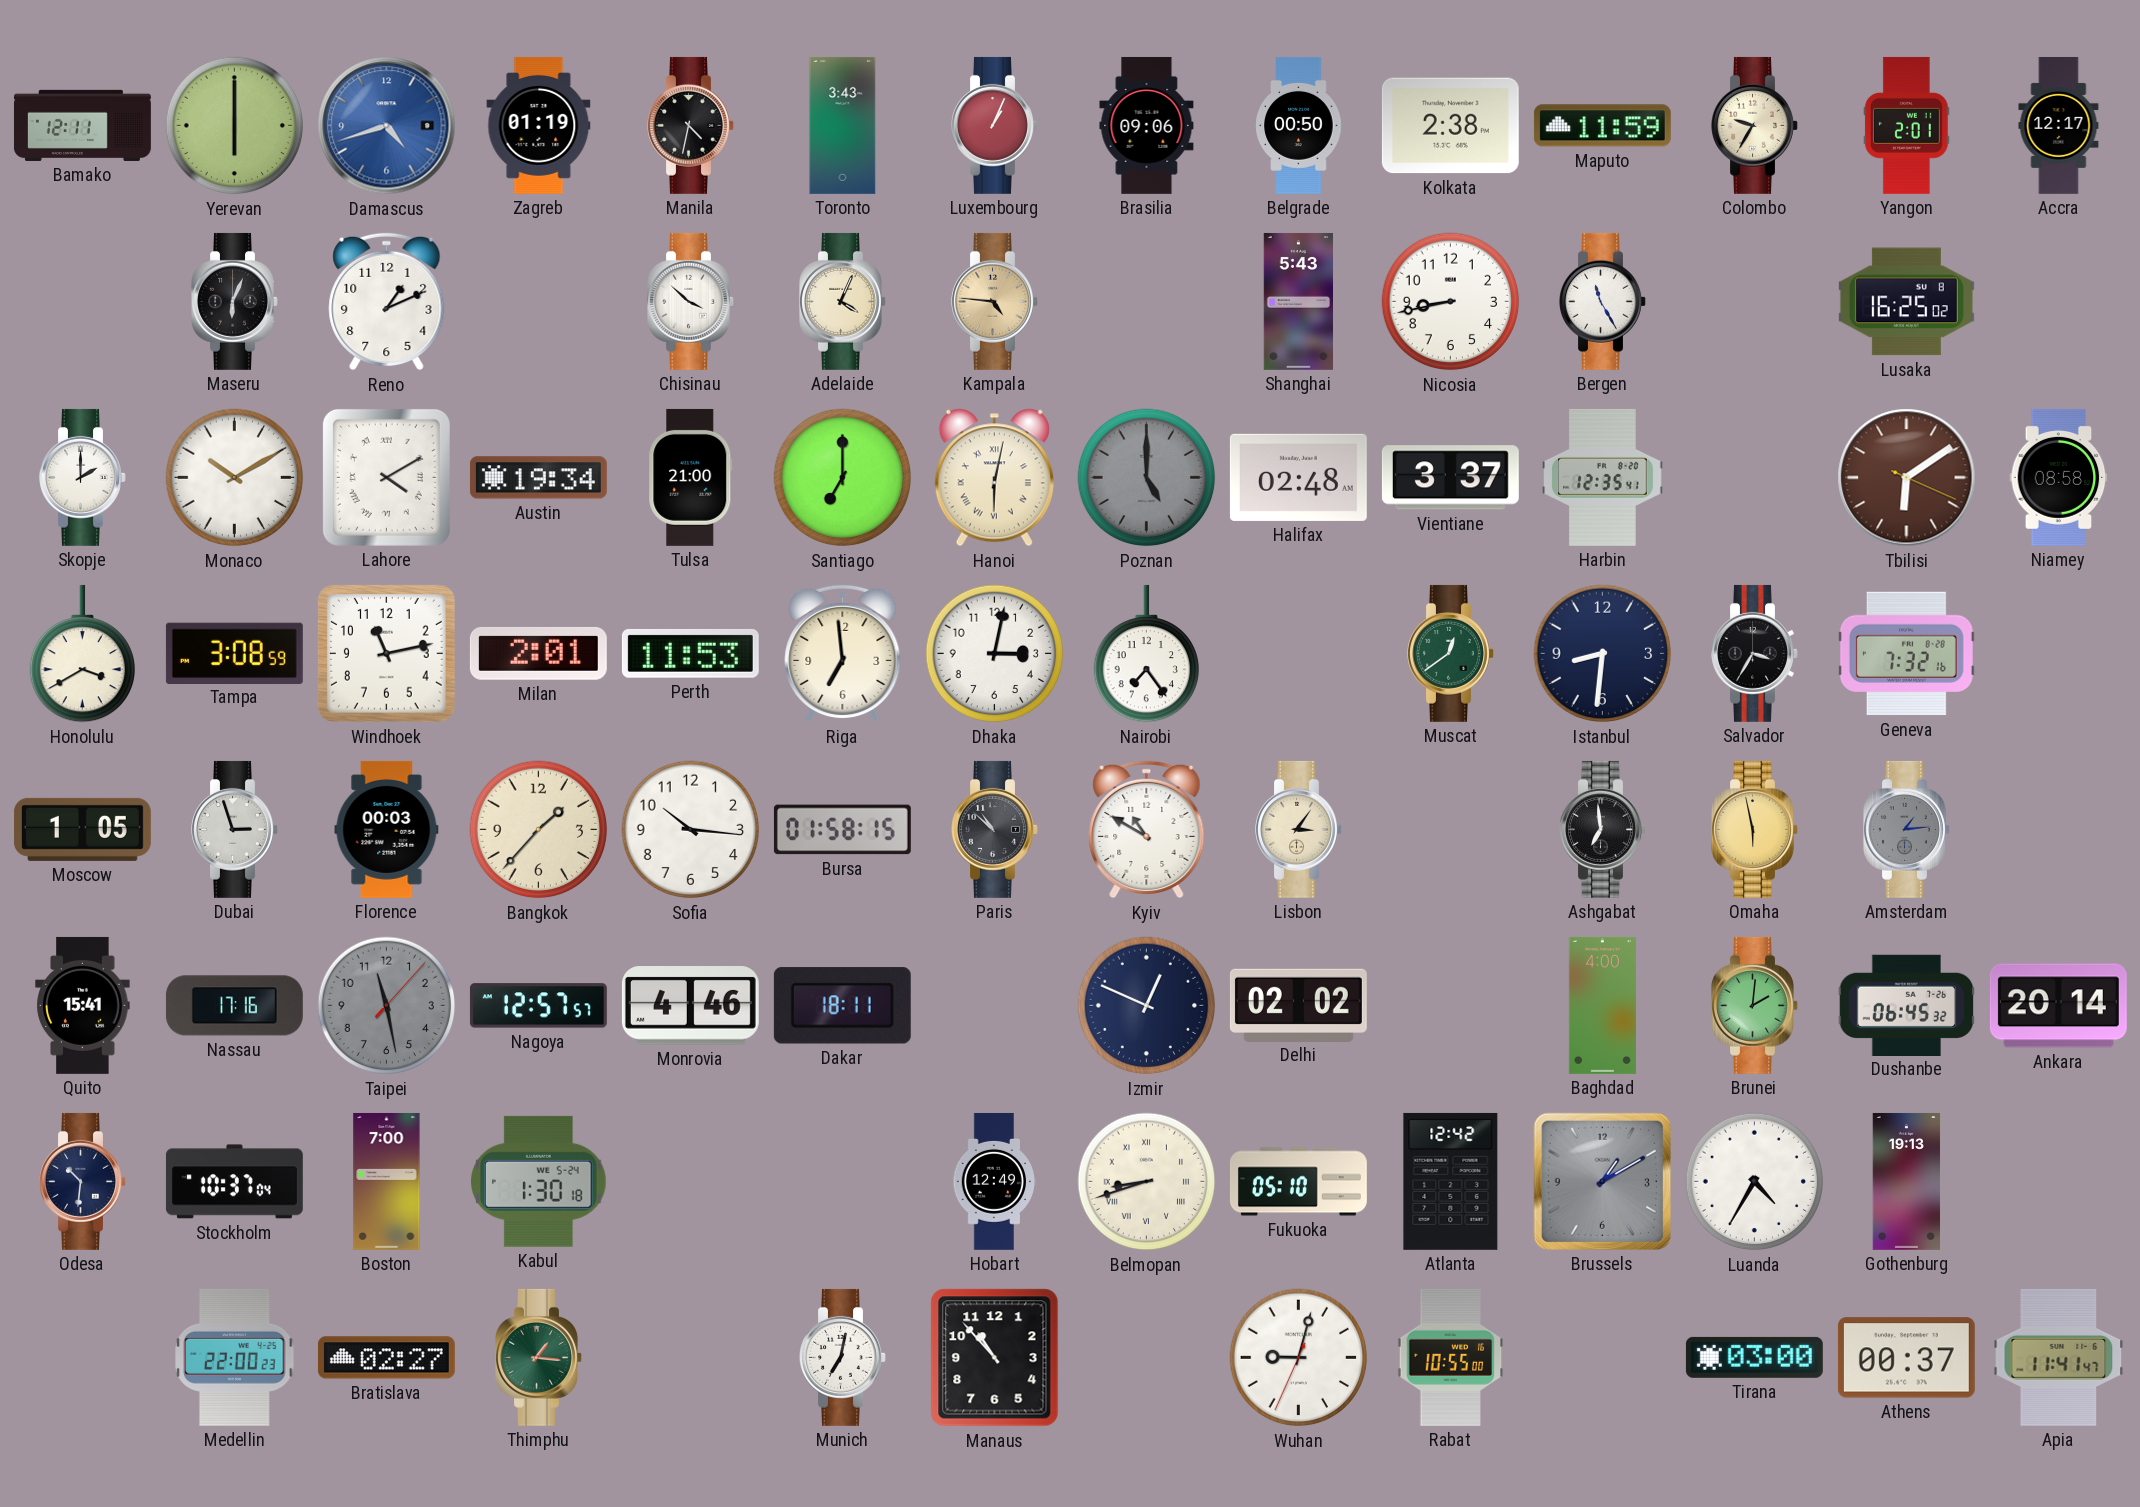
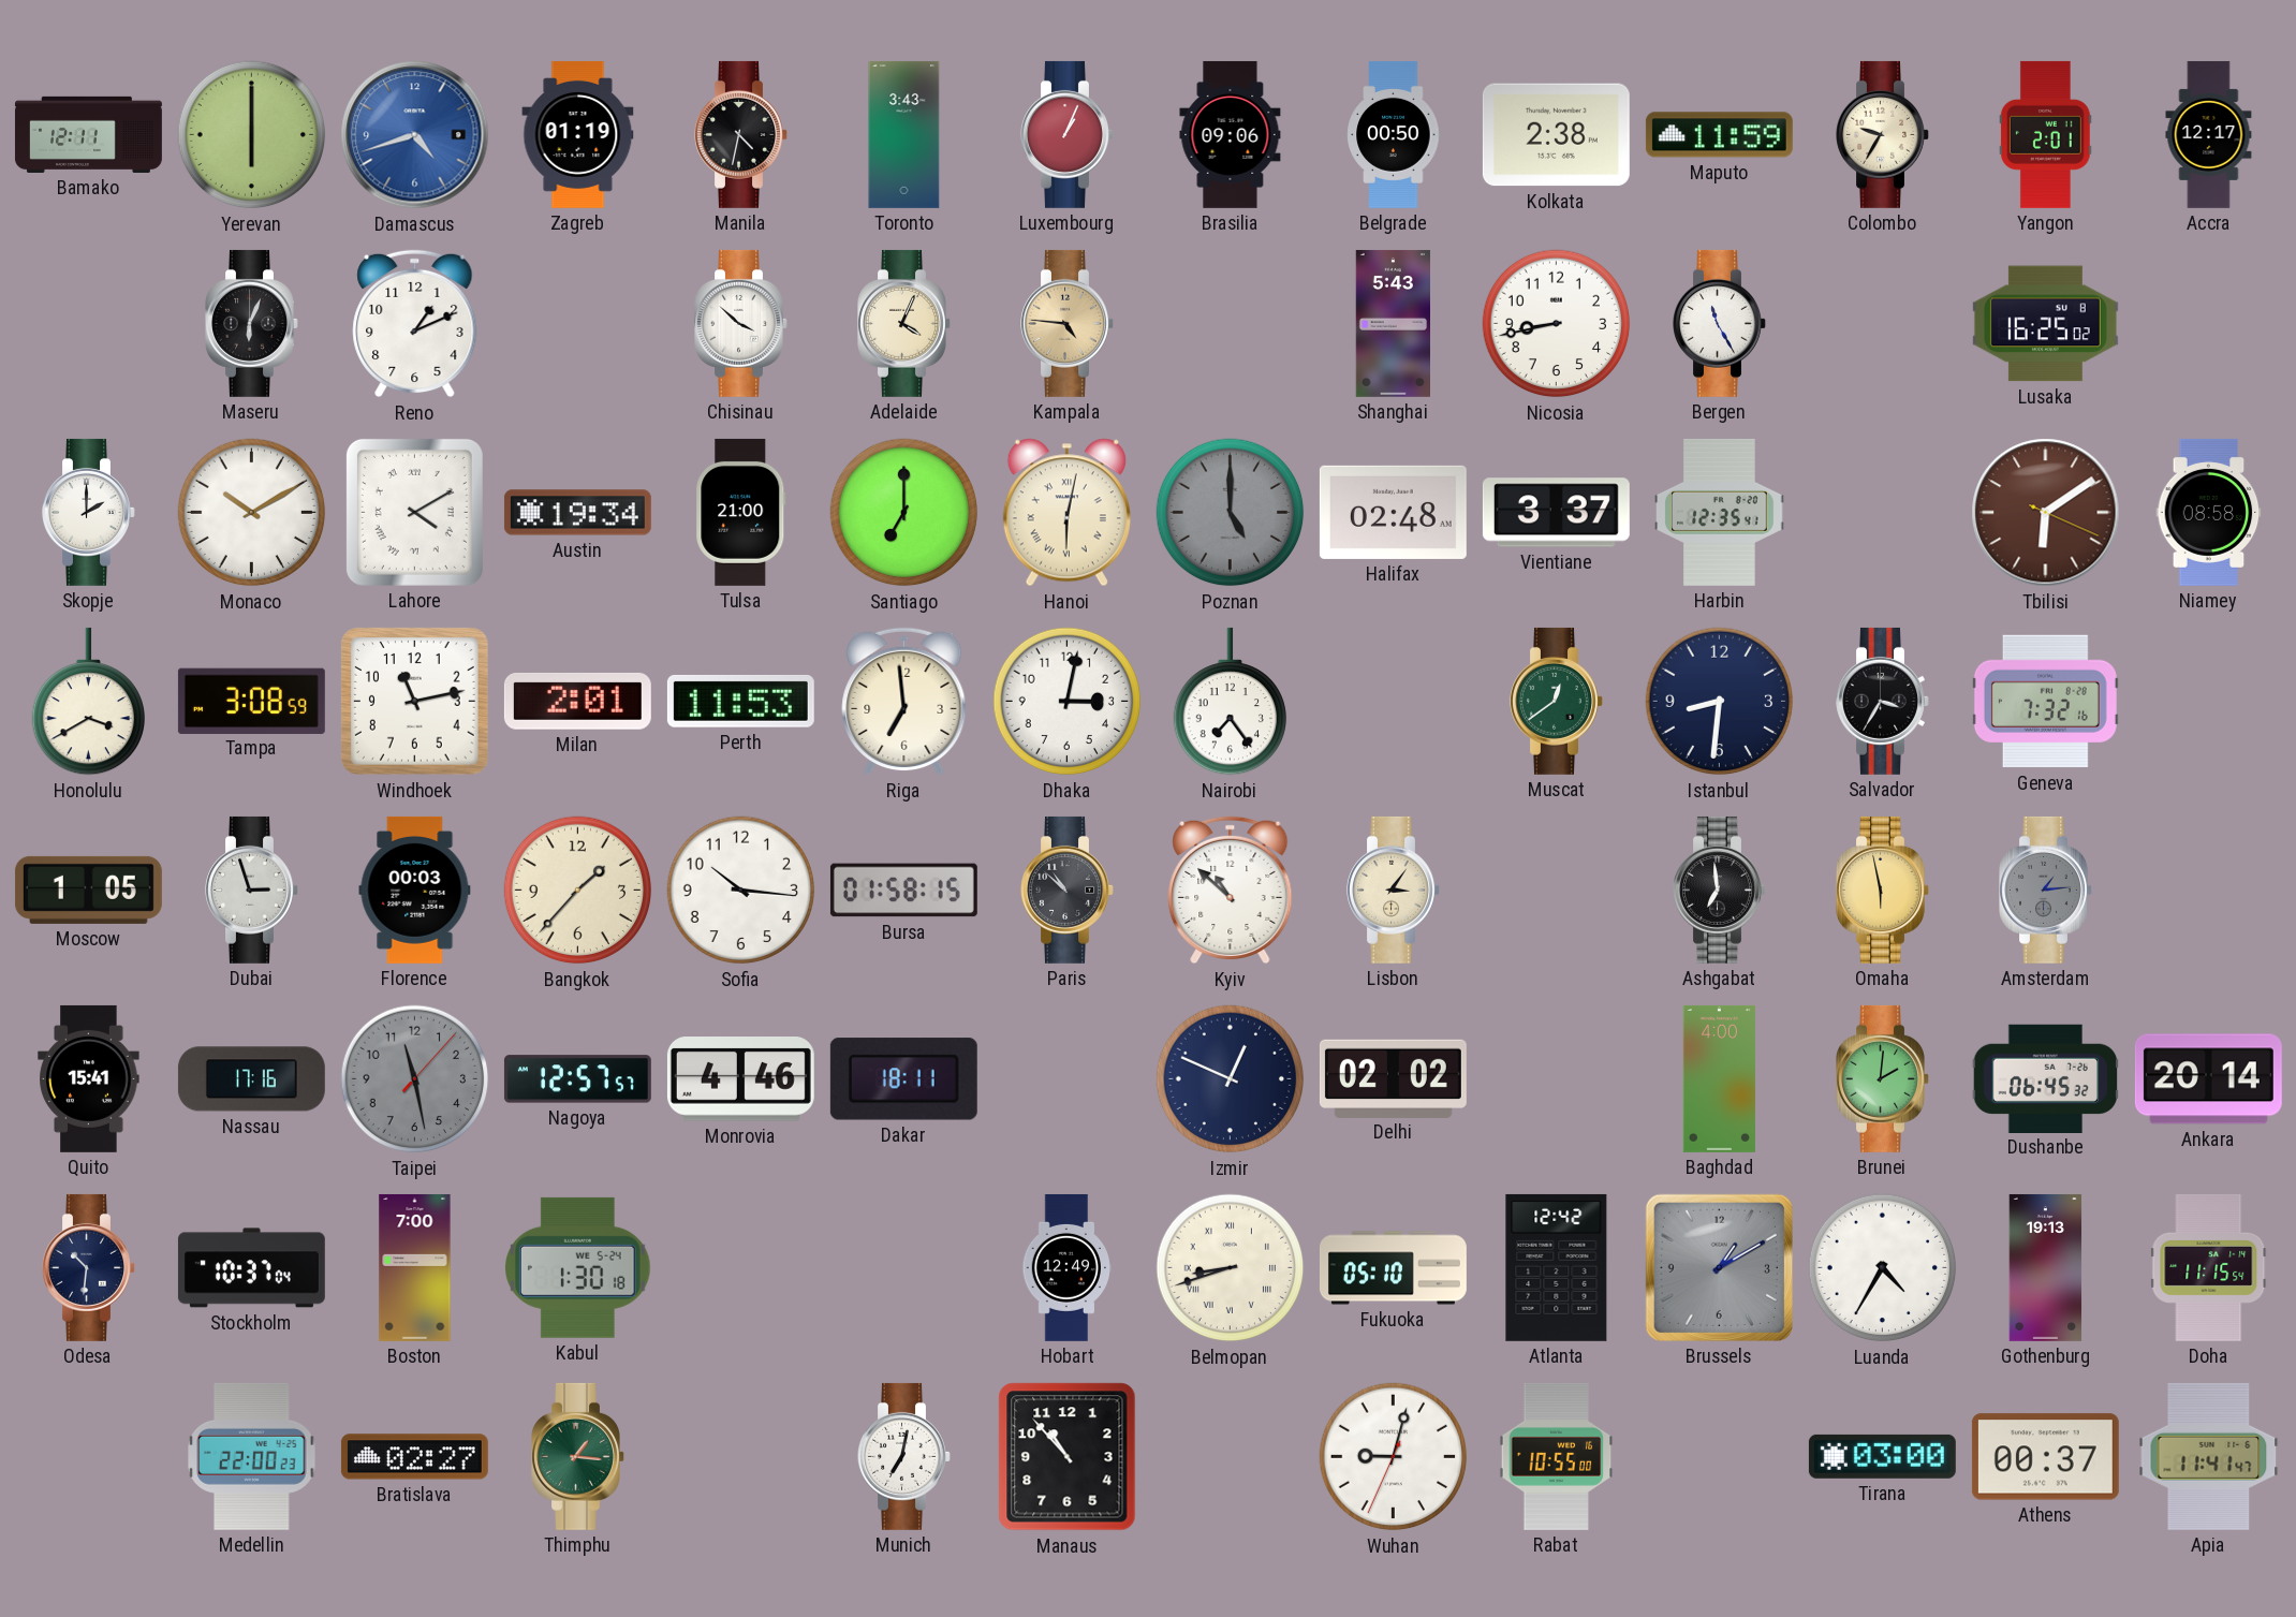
Kyiv: 10:50 -> 10:52 (1231, 891)
Doha: none -> 11:15 (2209, 1267)
